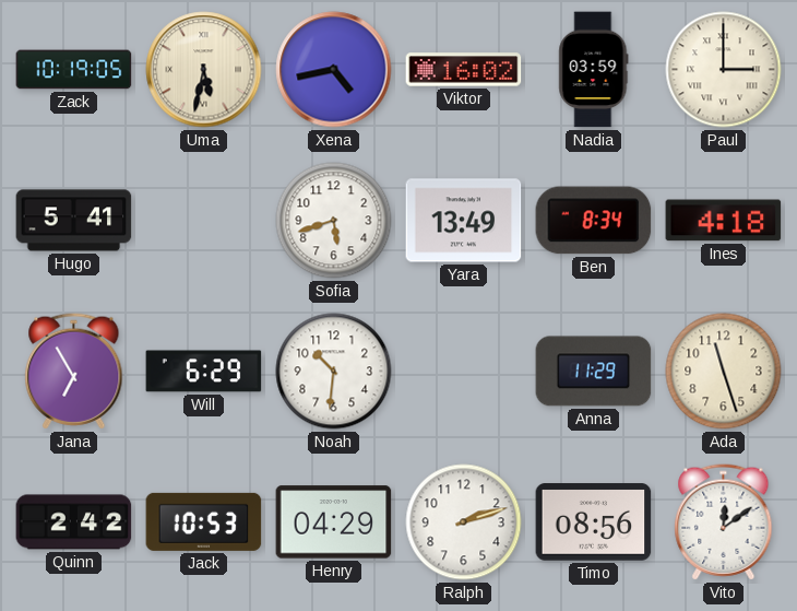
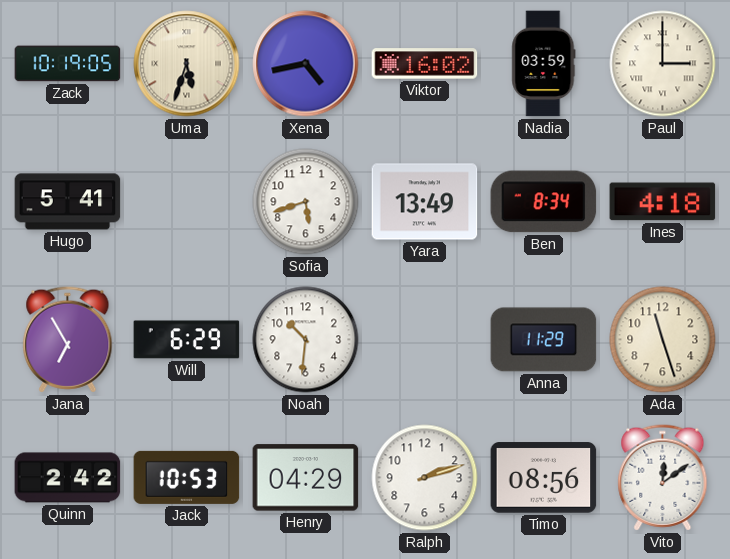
Uma: 5:32 -> 5:33 (187, 64)
